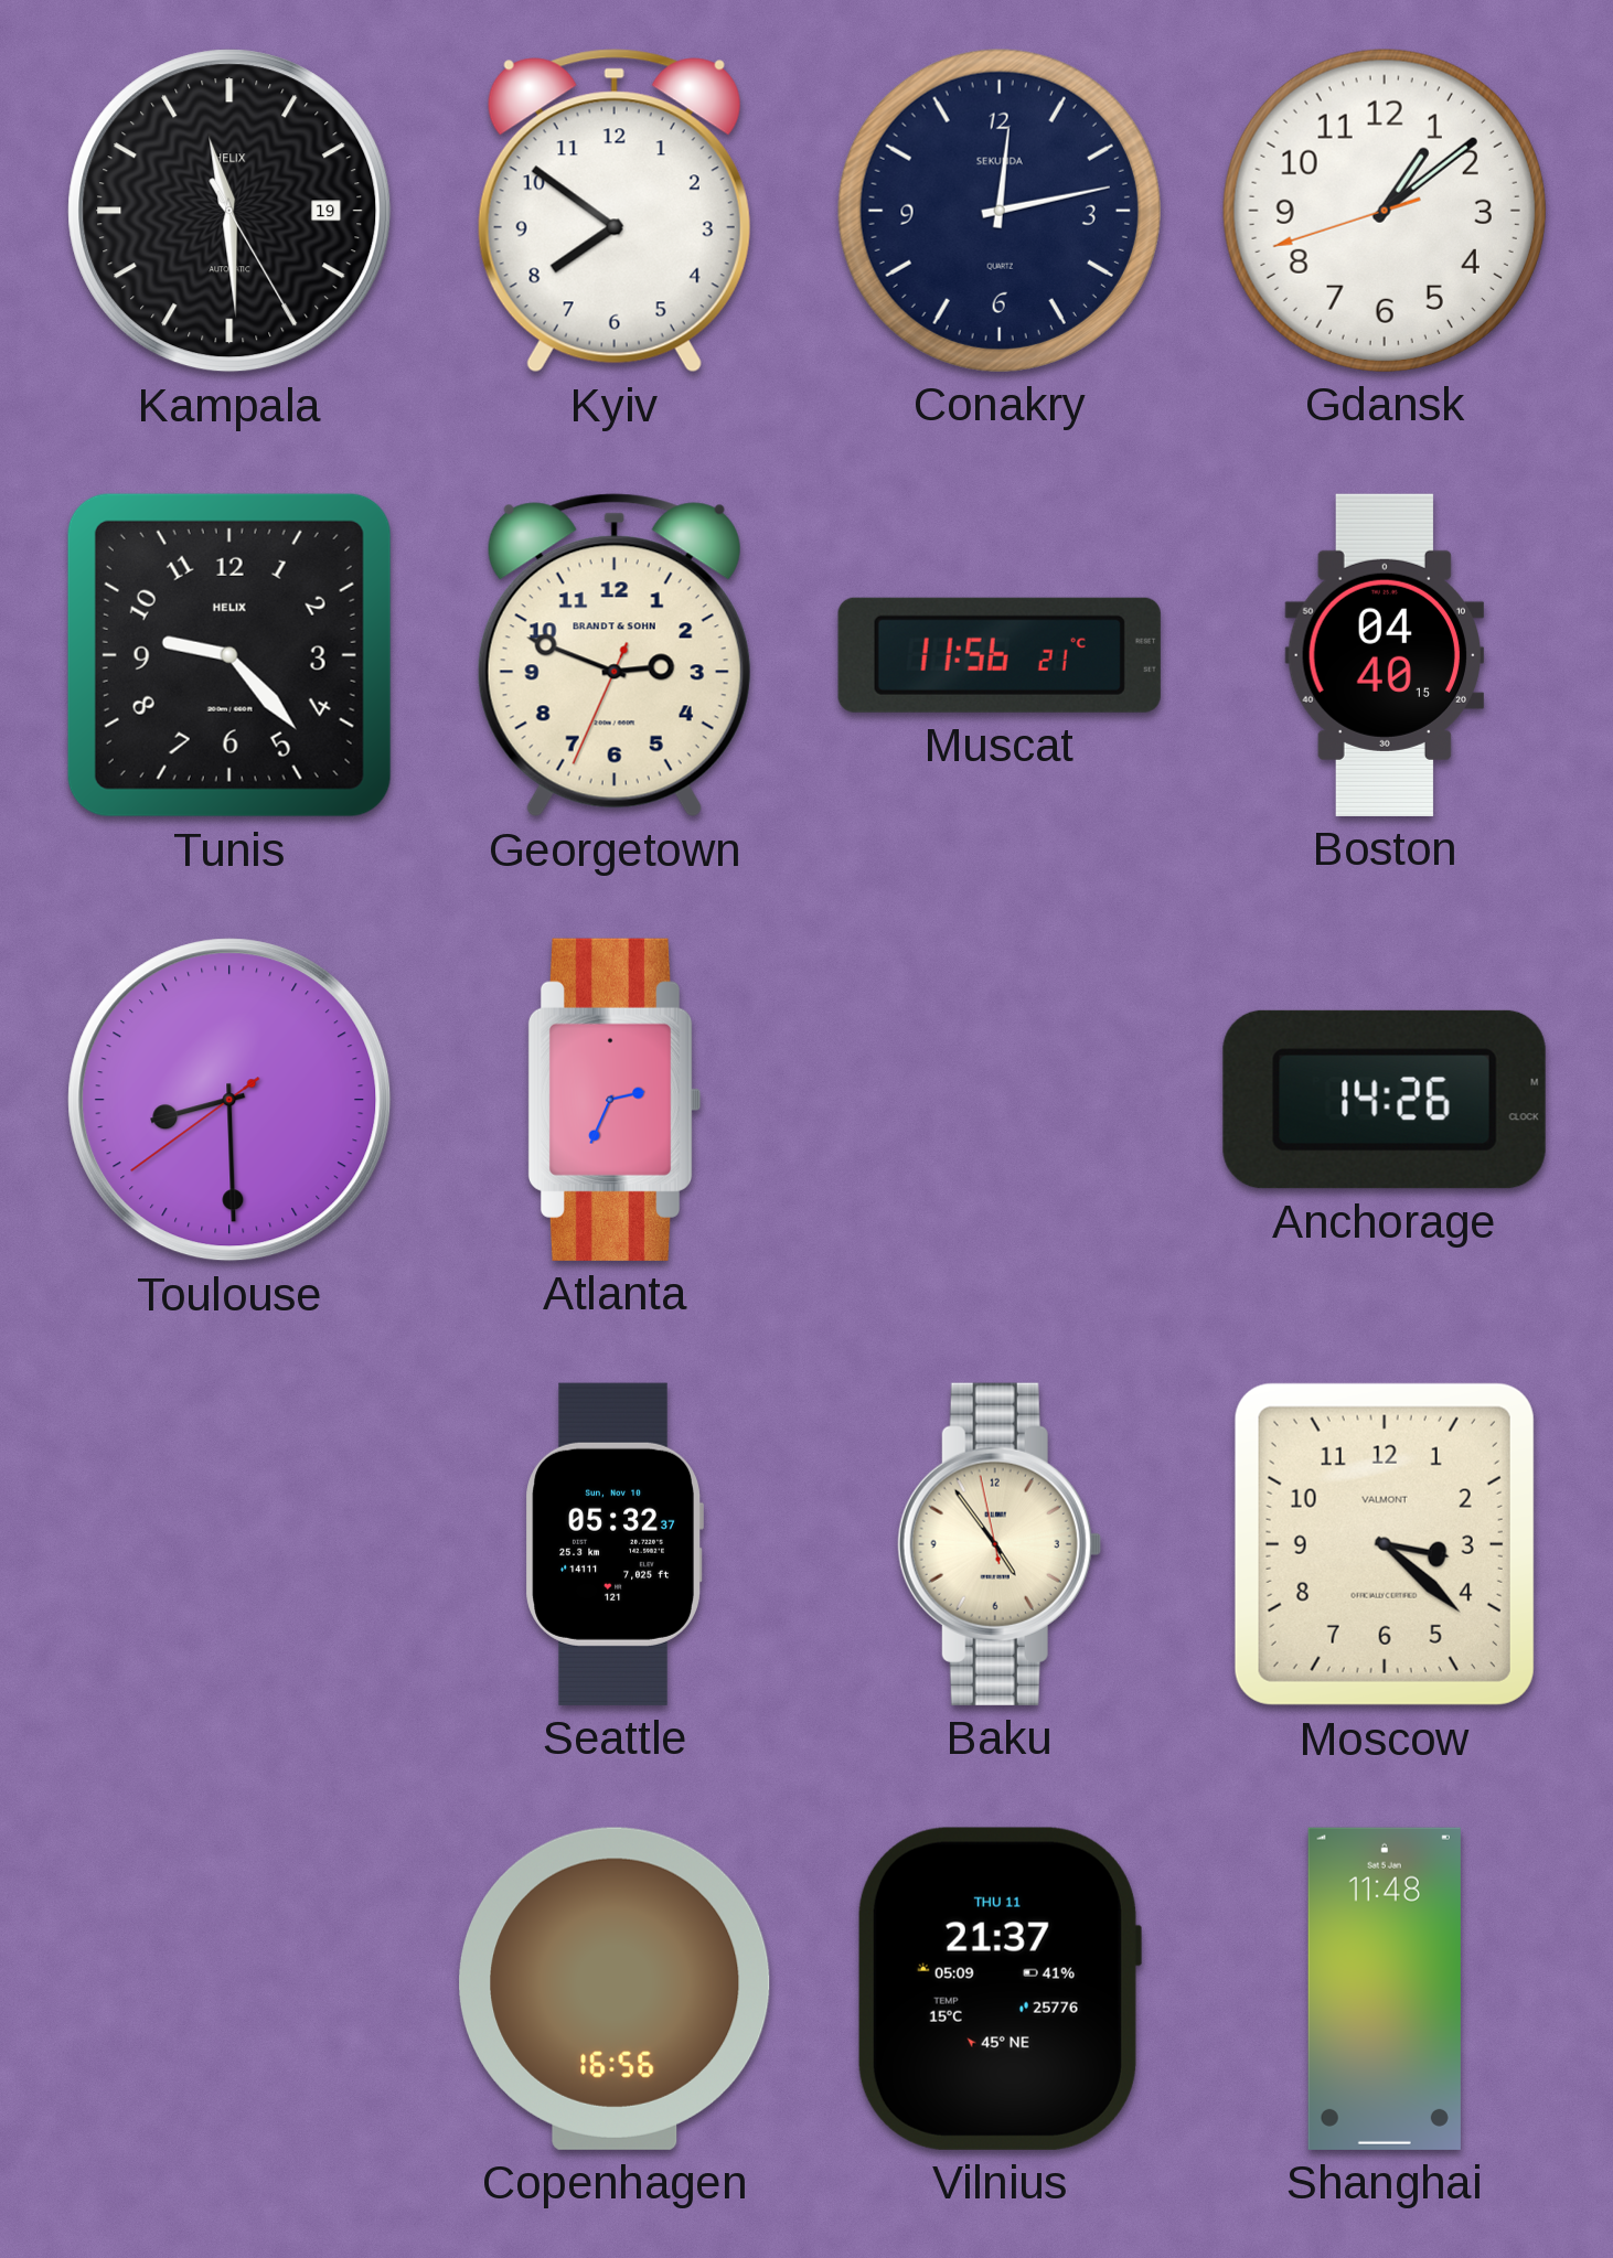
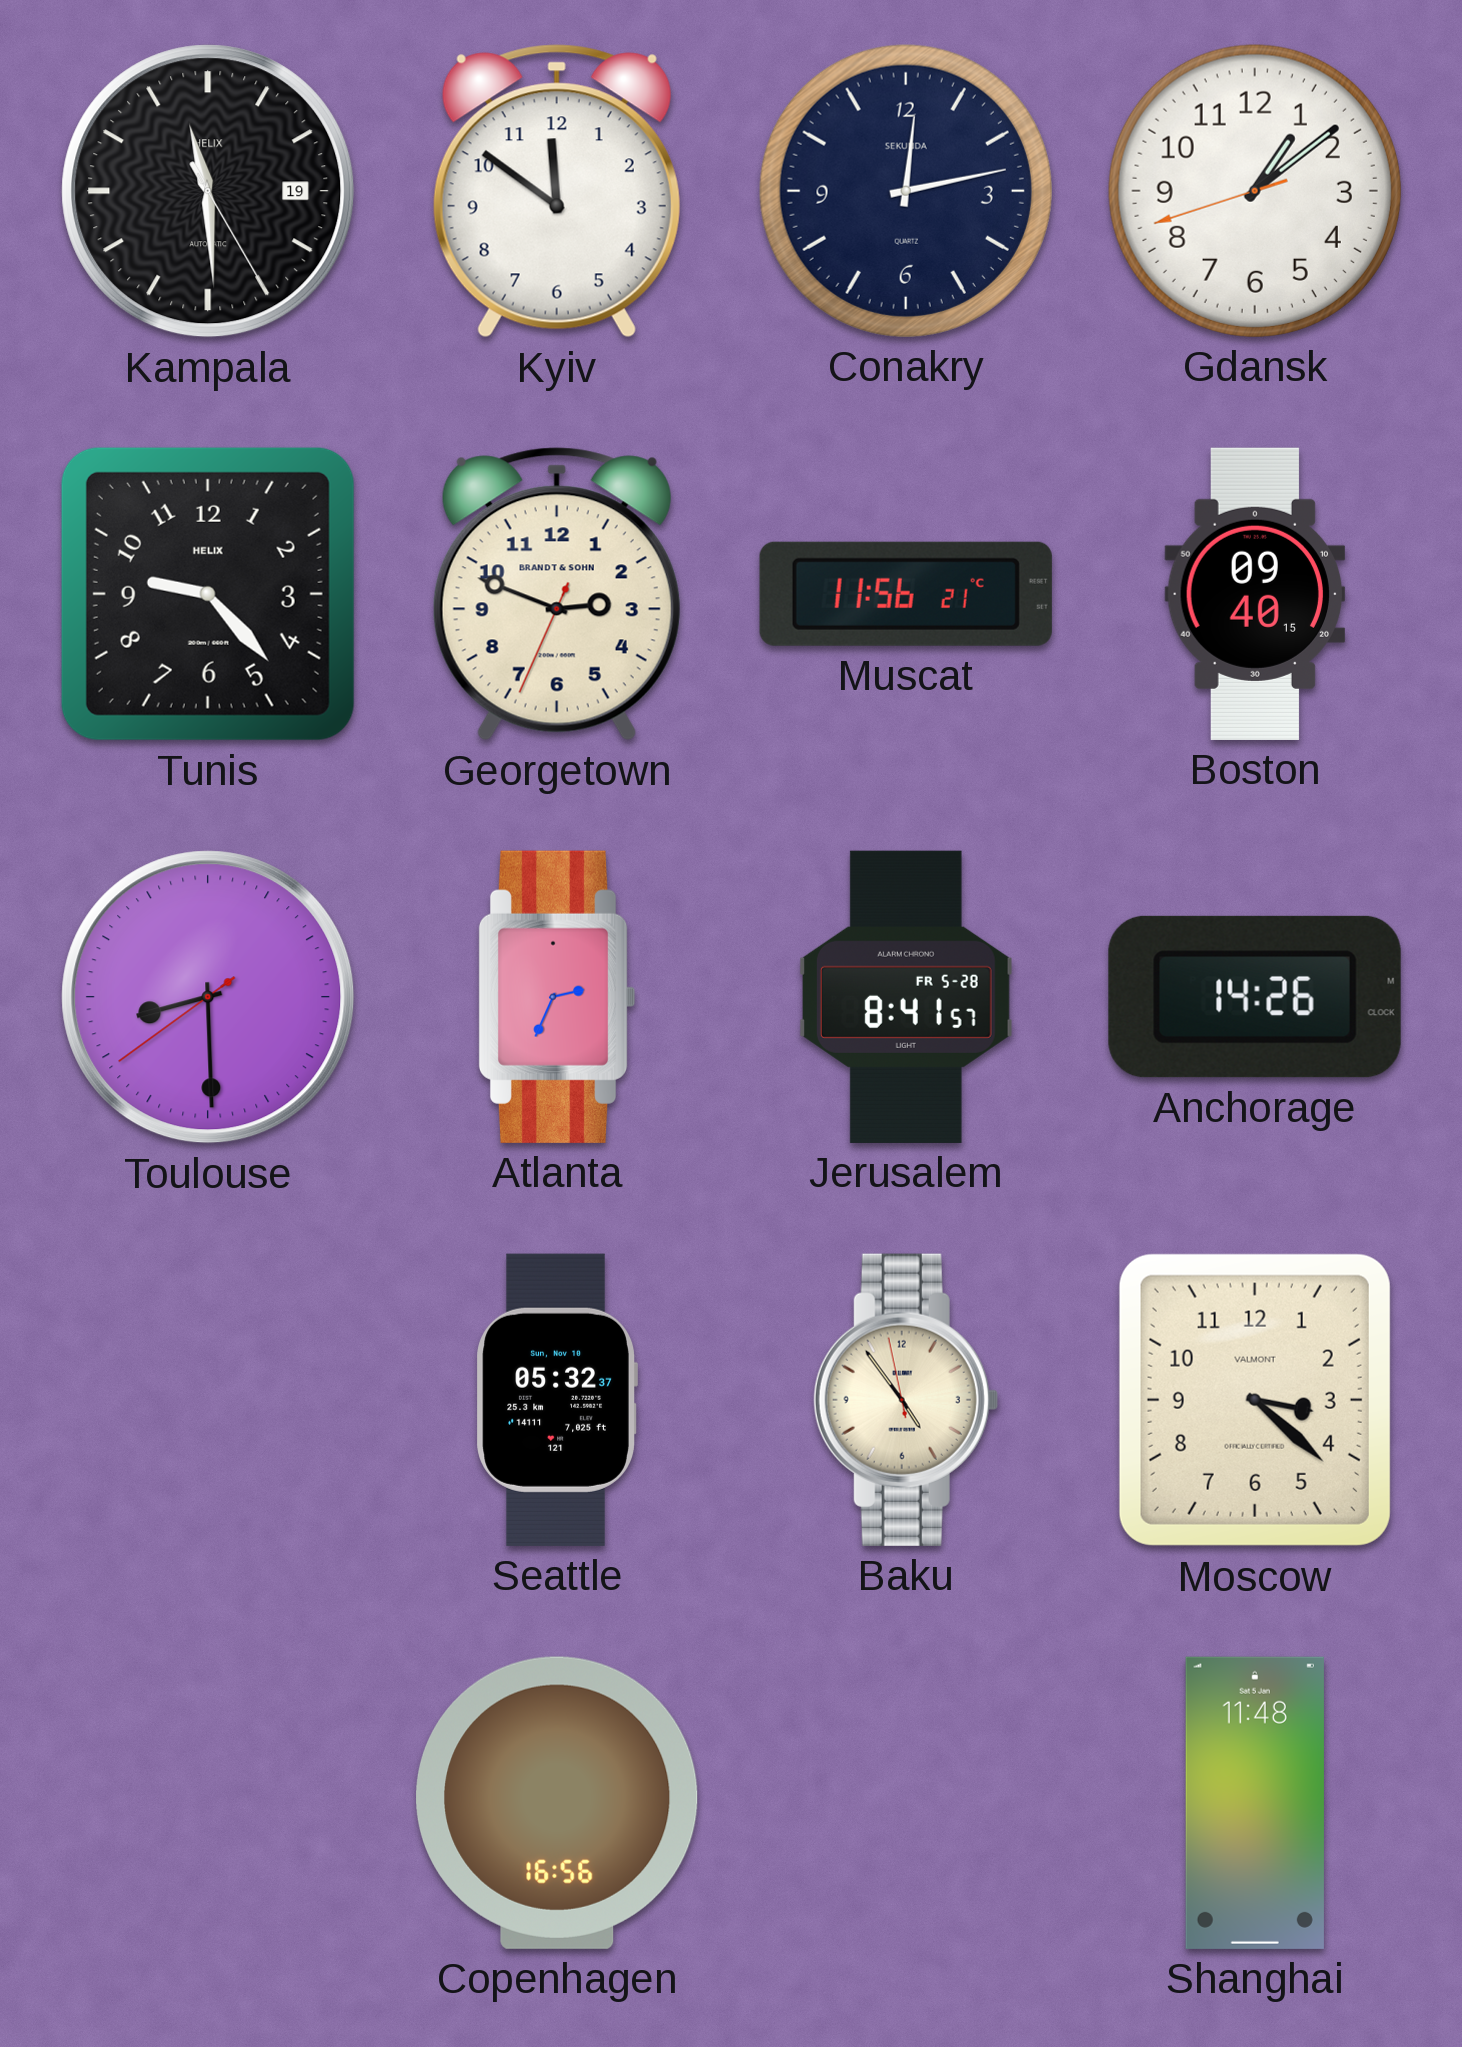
Kyiv: 7:51 -> 11:51 (557, 191)
Boston: 04:40 -> 09:40 (1255, 594)
Jerusalem: none -> 8:41 (906, 997)
Vilnius: 21:37 -> none (998, 1989)
